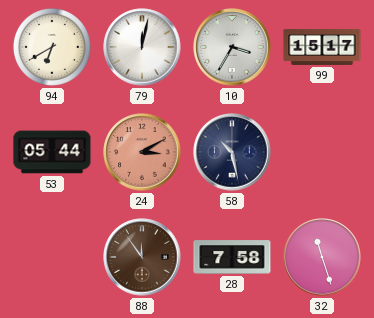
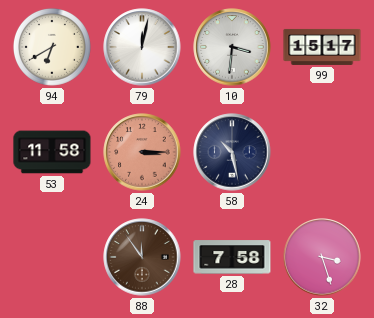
10: 3:35 -> 3:31 (232, 47)
53: 05:44 -> 11:58 (52, 152)
24: 3:10 -> 3:15 (142, 152)
32: 11:27 -> 3:27 (322, 257)
